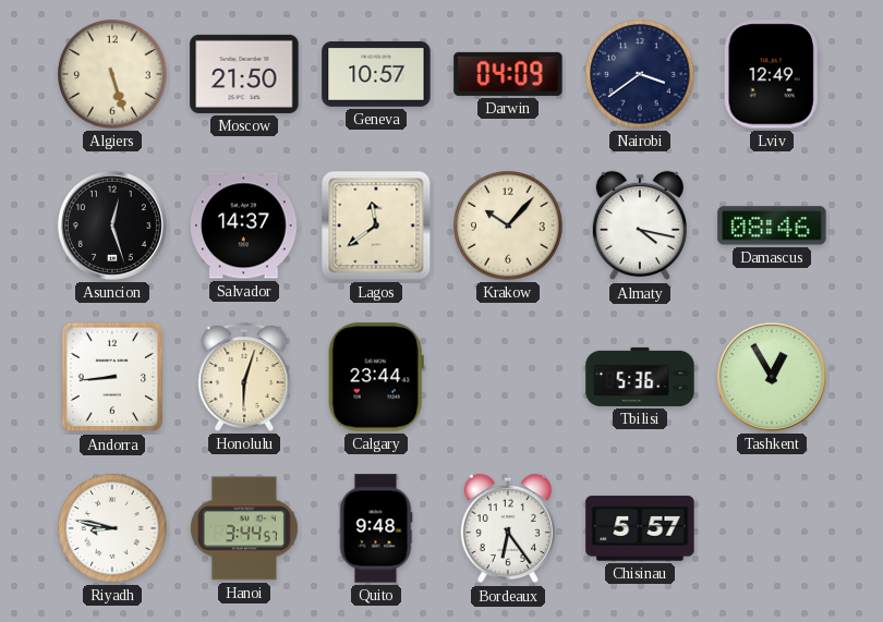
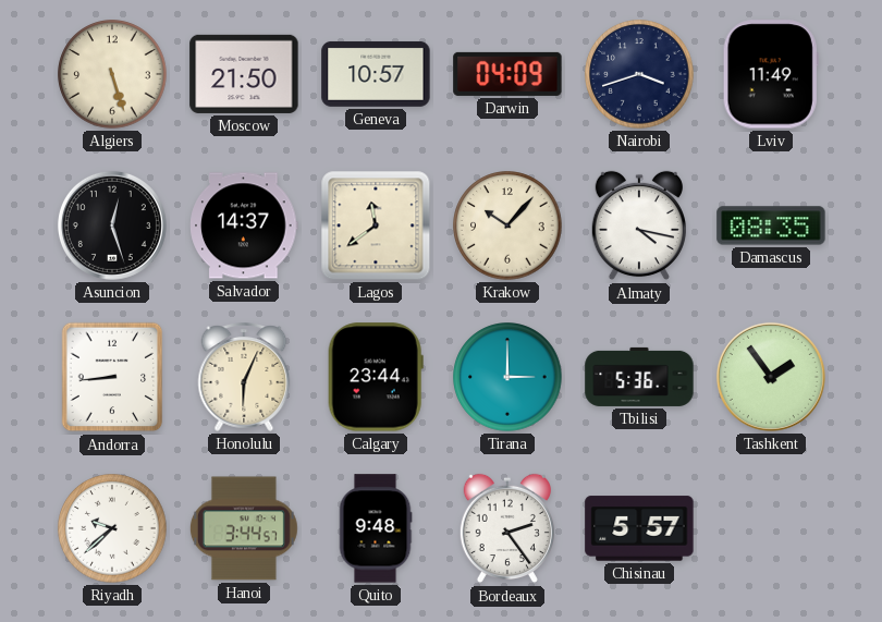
Nairobi: 3:39 -> 3:42 (639, 74)
Lviv: 12:49 -> 11:49 (771, 74)
Damascus: 08:46 -> 08:35 (771, 225)
Honolulu: 6:03 -> 6:04 (244, 378)
Tirana: none -> 3:00 (507, 377)
Tashkent: 12:55 -> 1:54 (771, 377)
Riyadh: 8:47 -> 9:38 (112, 528)
Bordeaux: 6:24 -> 2:24 (507, 528)
